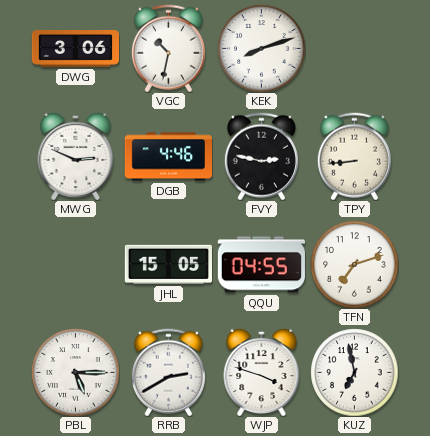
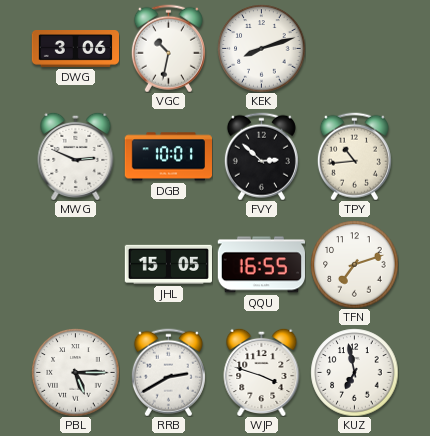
DGB: 4:46 -> 10:01 (168, 157)
FVY: 2:47 -> 2:52 (261, 156)
TPY: 8:44 -> 10:44 (354, 156)
QQU: 04:55 -> 16:55 (261, 265)
